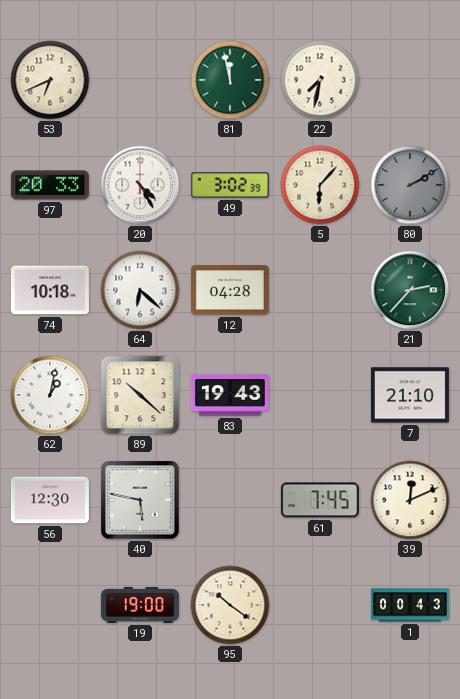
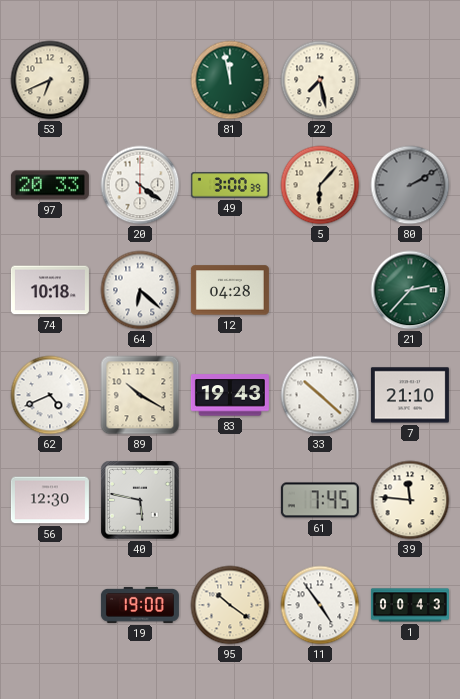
22: 7:32 -> 7:28 (320, 80)
20: 4:25 -> 4:21 (140, 185)
49: 3:02 -> 3:00 (230, 185)
62: 1:02 -> 4:41 (50, 395)
89: 10:22 -> 10:20 (140, 395)
33: none -> 10:22 (320, 395)
39: 12:11 -> 11:46 (410, 500)
11: none -> 4:54 (320, 605)
